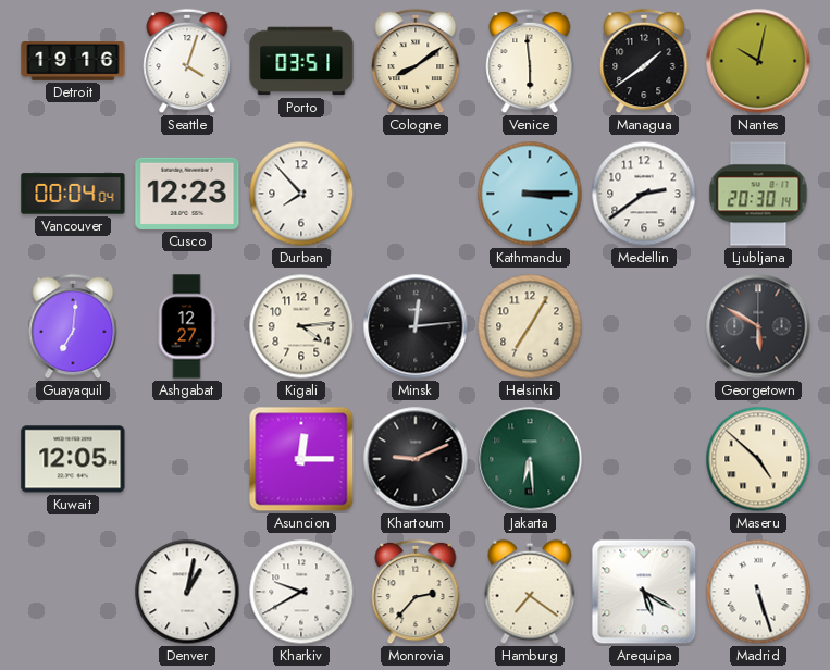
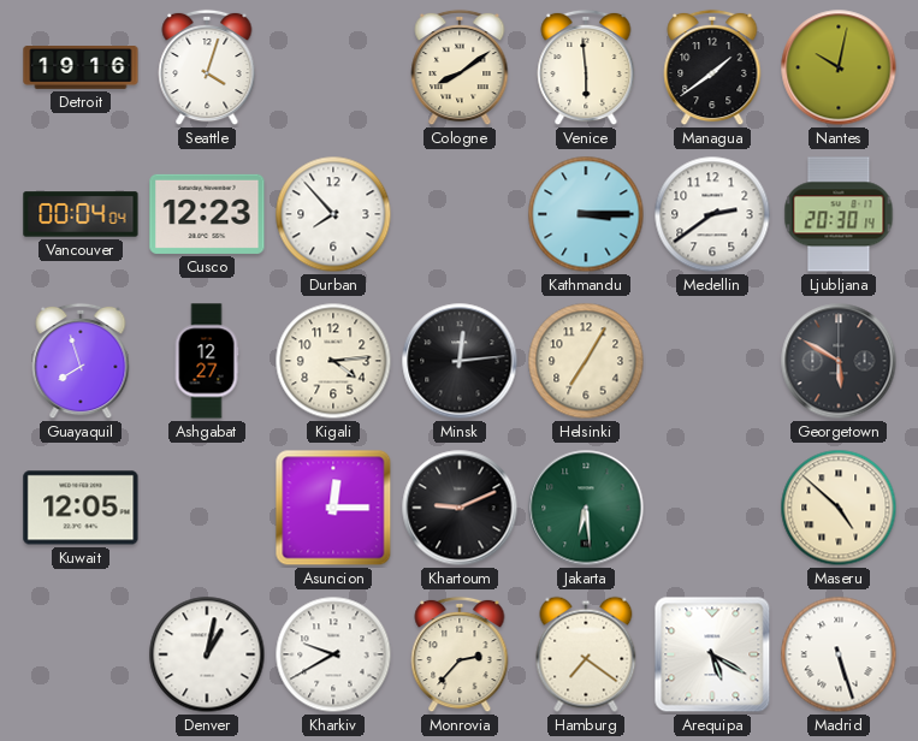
Porto: 03:51 -> none (301, 61)
Guayaquil: 7:01 -> 7:57 (81, 361)
